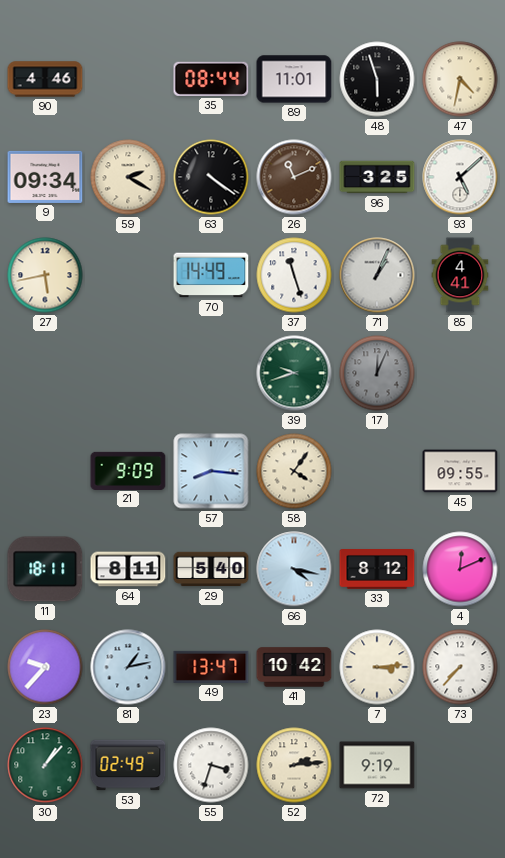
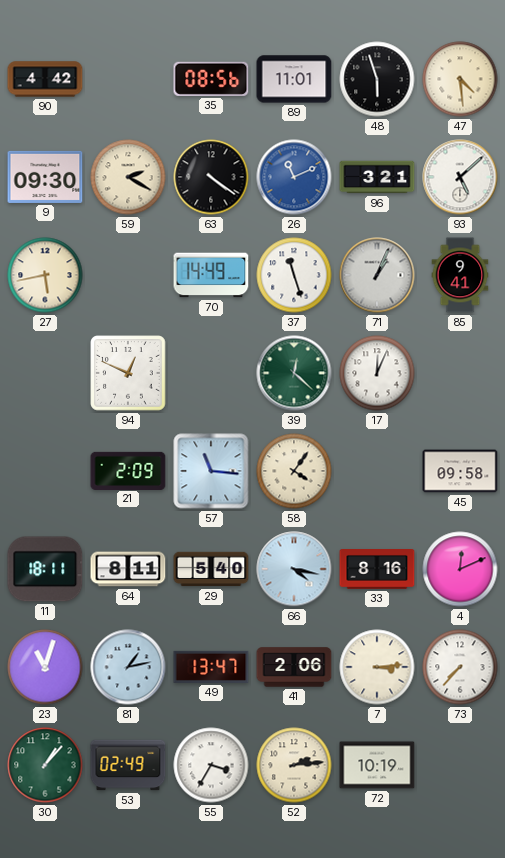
90: 4:46 -> 4:42 (45, 79)
35: 08:44 -> 08:56 (211, 79)
47: 4:32 -> 4:29 (460, 79)
9: 09:34 -> 09:30 (45, 177)
26 dial: brown -> blue (294, 177)
96: 3:25 -> 3:21 (377, 177)
85: 4:41 -> 9:41 (460, 275)
94: none -> 12:49 (128, 373)
39: 9:42 -> 12:22 (294, 373)
17 dial: grey -> white (377, 373)
21: 9:09 -> 2:09 (128, 470)
57: 8:16 -> 11:16 (211, 471)
45: 09:55 -> 09:58 (460, 471)
33: 8:12 -> 8:16 (377, 570)
23: 9:37 -> 11:03 (45, 667)
41: 10:42 -> 2:06 (294, 667)
55: 3:33 -> 3:35 (211, 765)
72: 9:19 -> 10:19 (377, 765)
